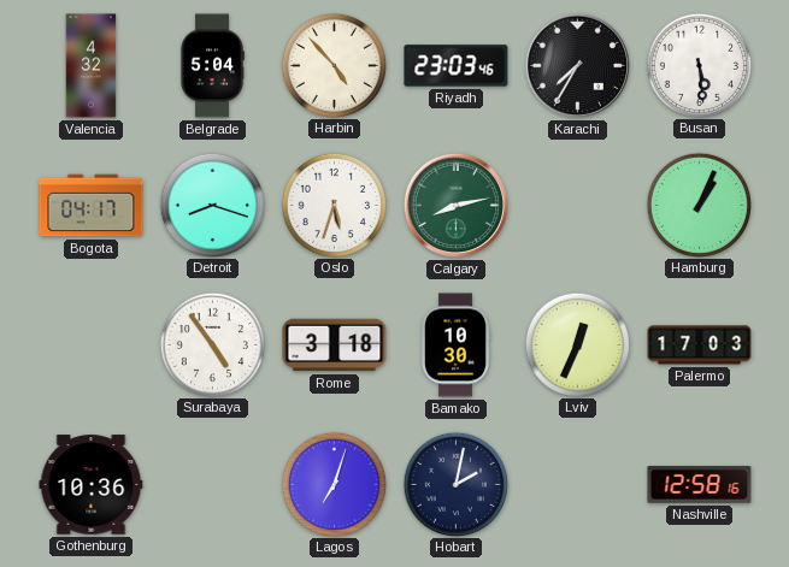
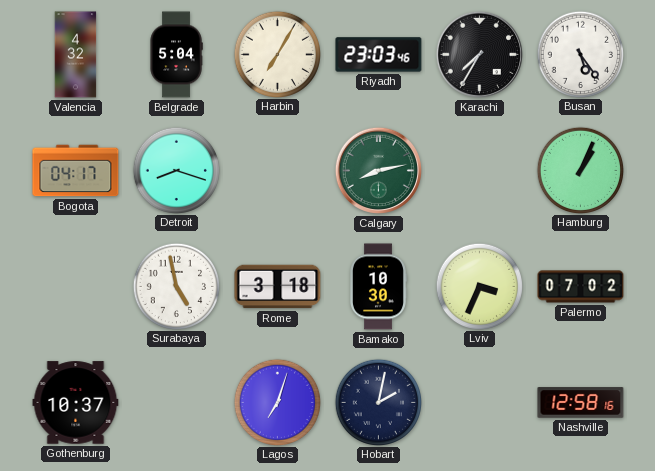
Harbin: 4:53 -> 7:05 (277, 54)
Busan: 5:29 -> 5:24 (580, 54)
Oslo: 5:33 -> none (334, 205)
Surabaya: 4:54 -> 4:58 (176, 286)
Lviv: 12:34 -> 3:34 (479, 286)
Palermo: 17:03 -> 07:02 (581, 287)
Gothenburg: 10:36 -> 10:37 (76, 403)
